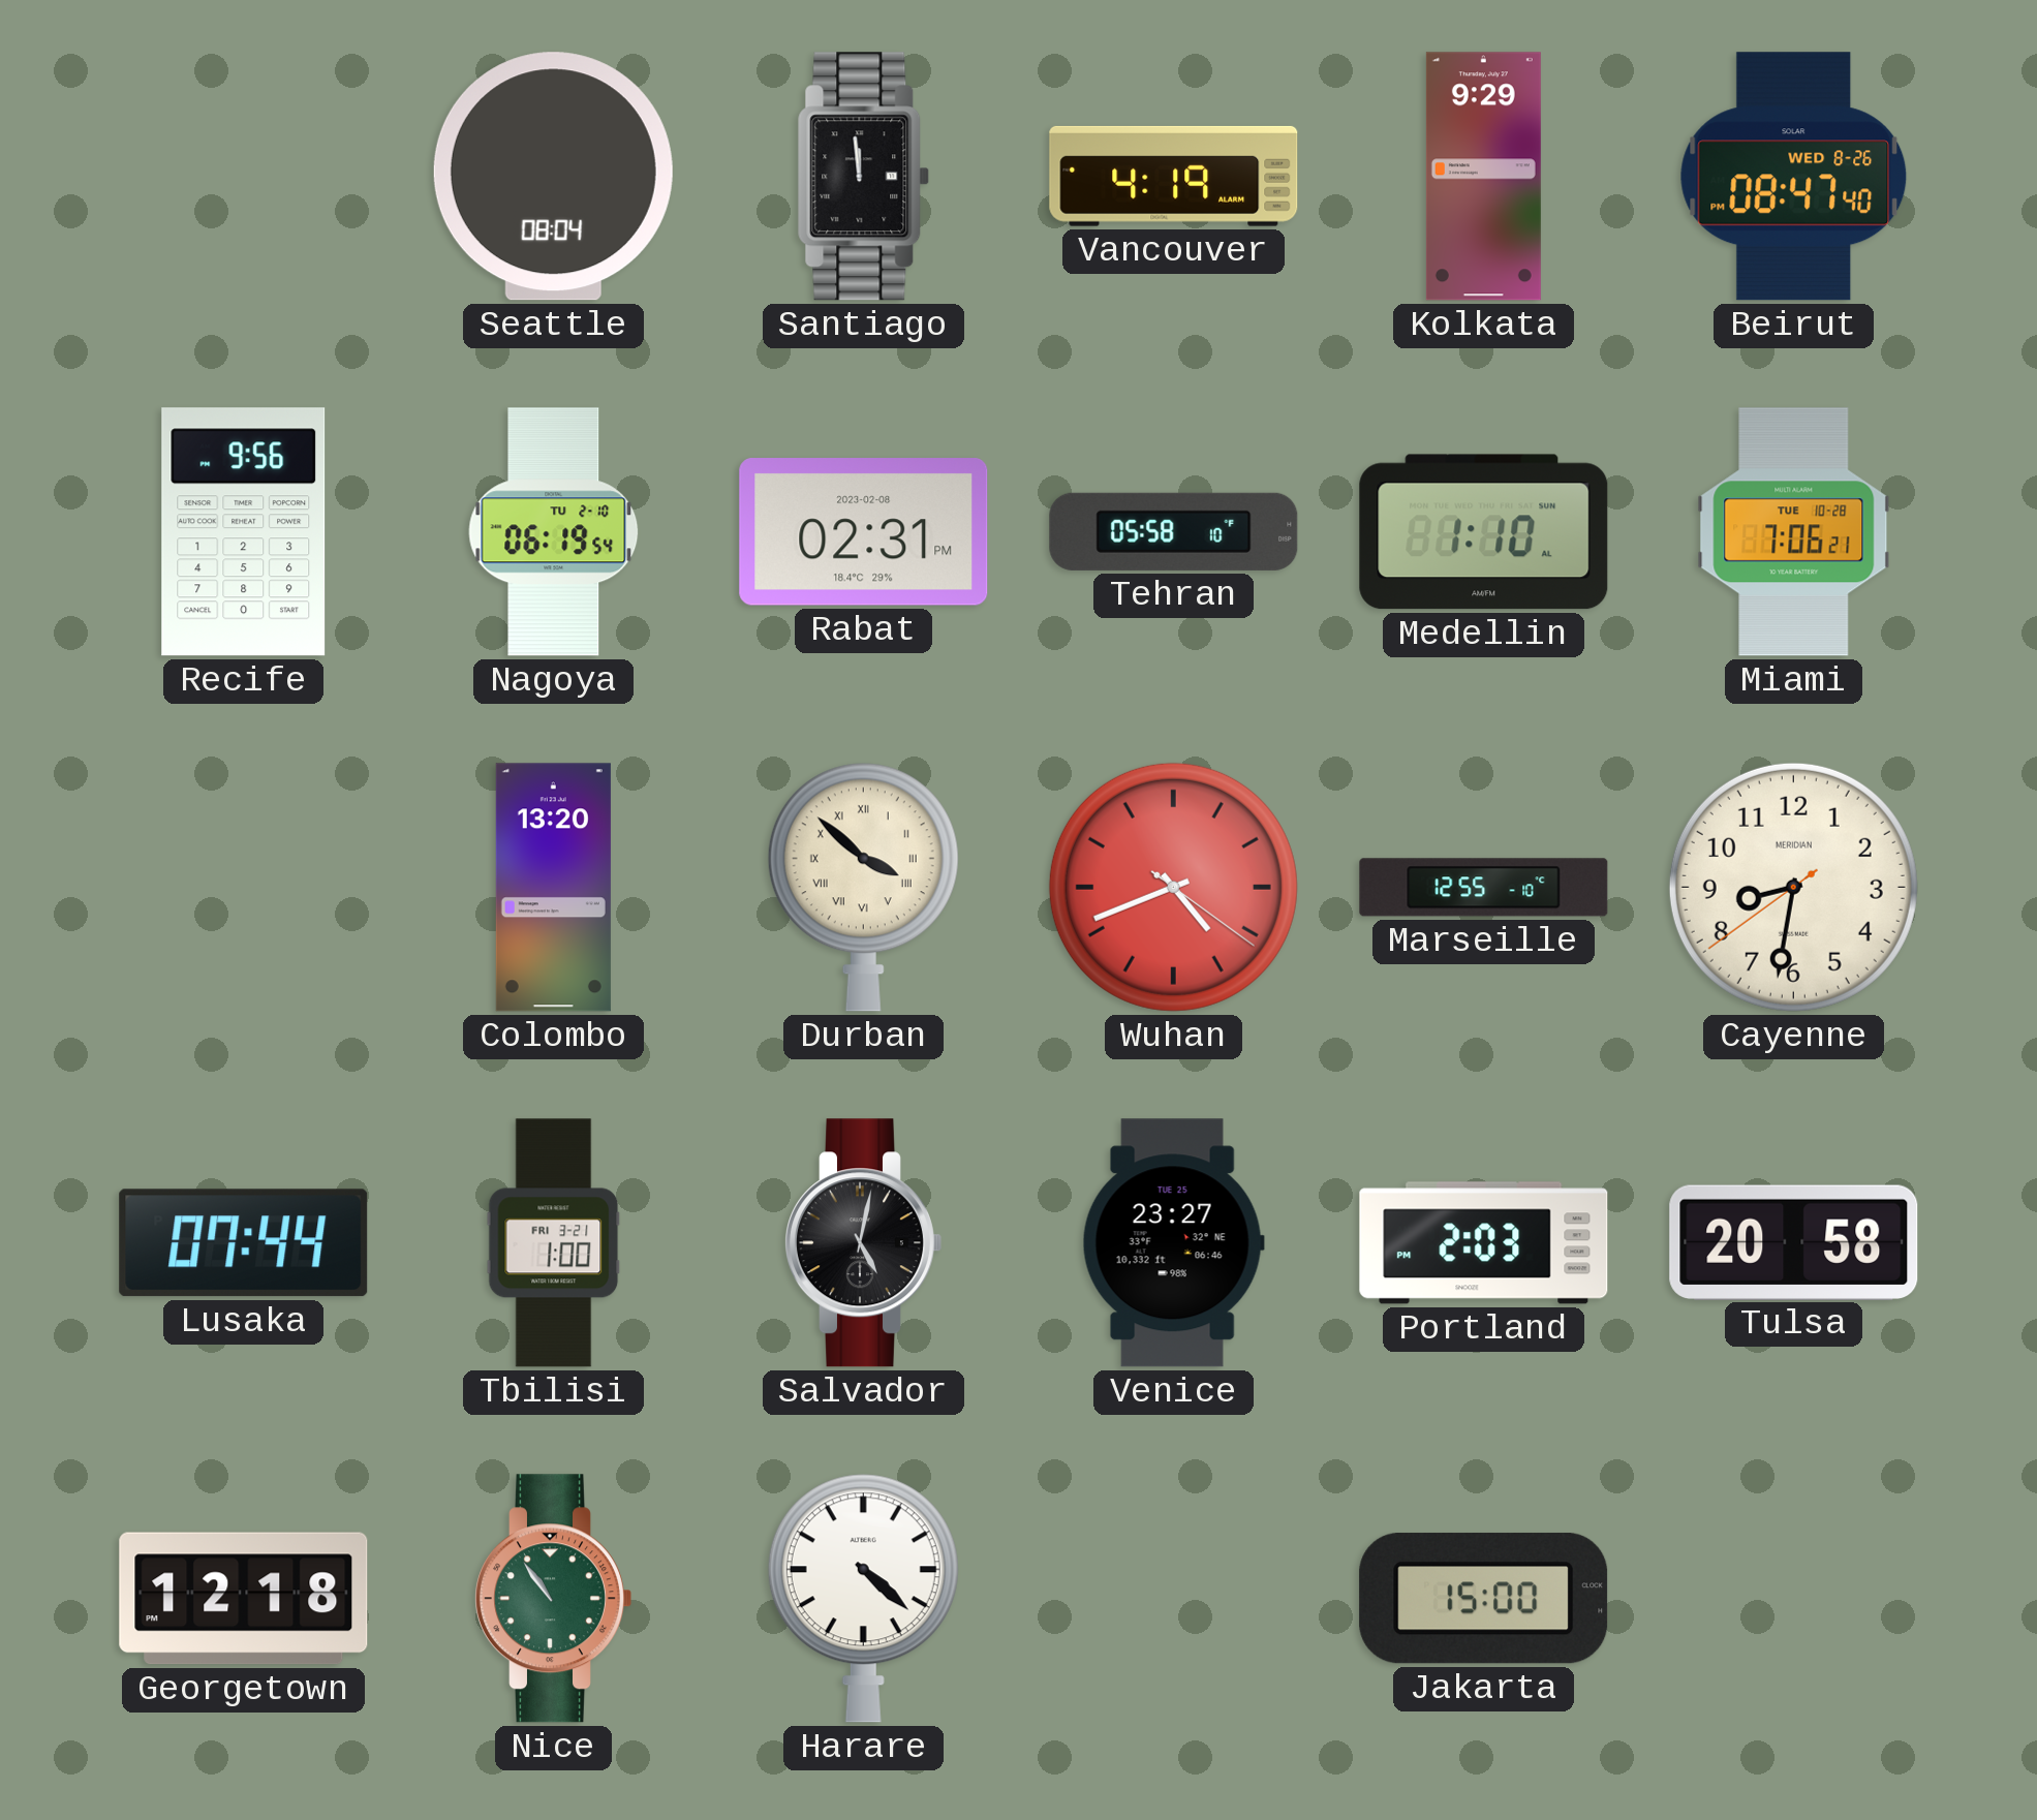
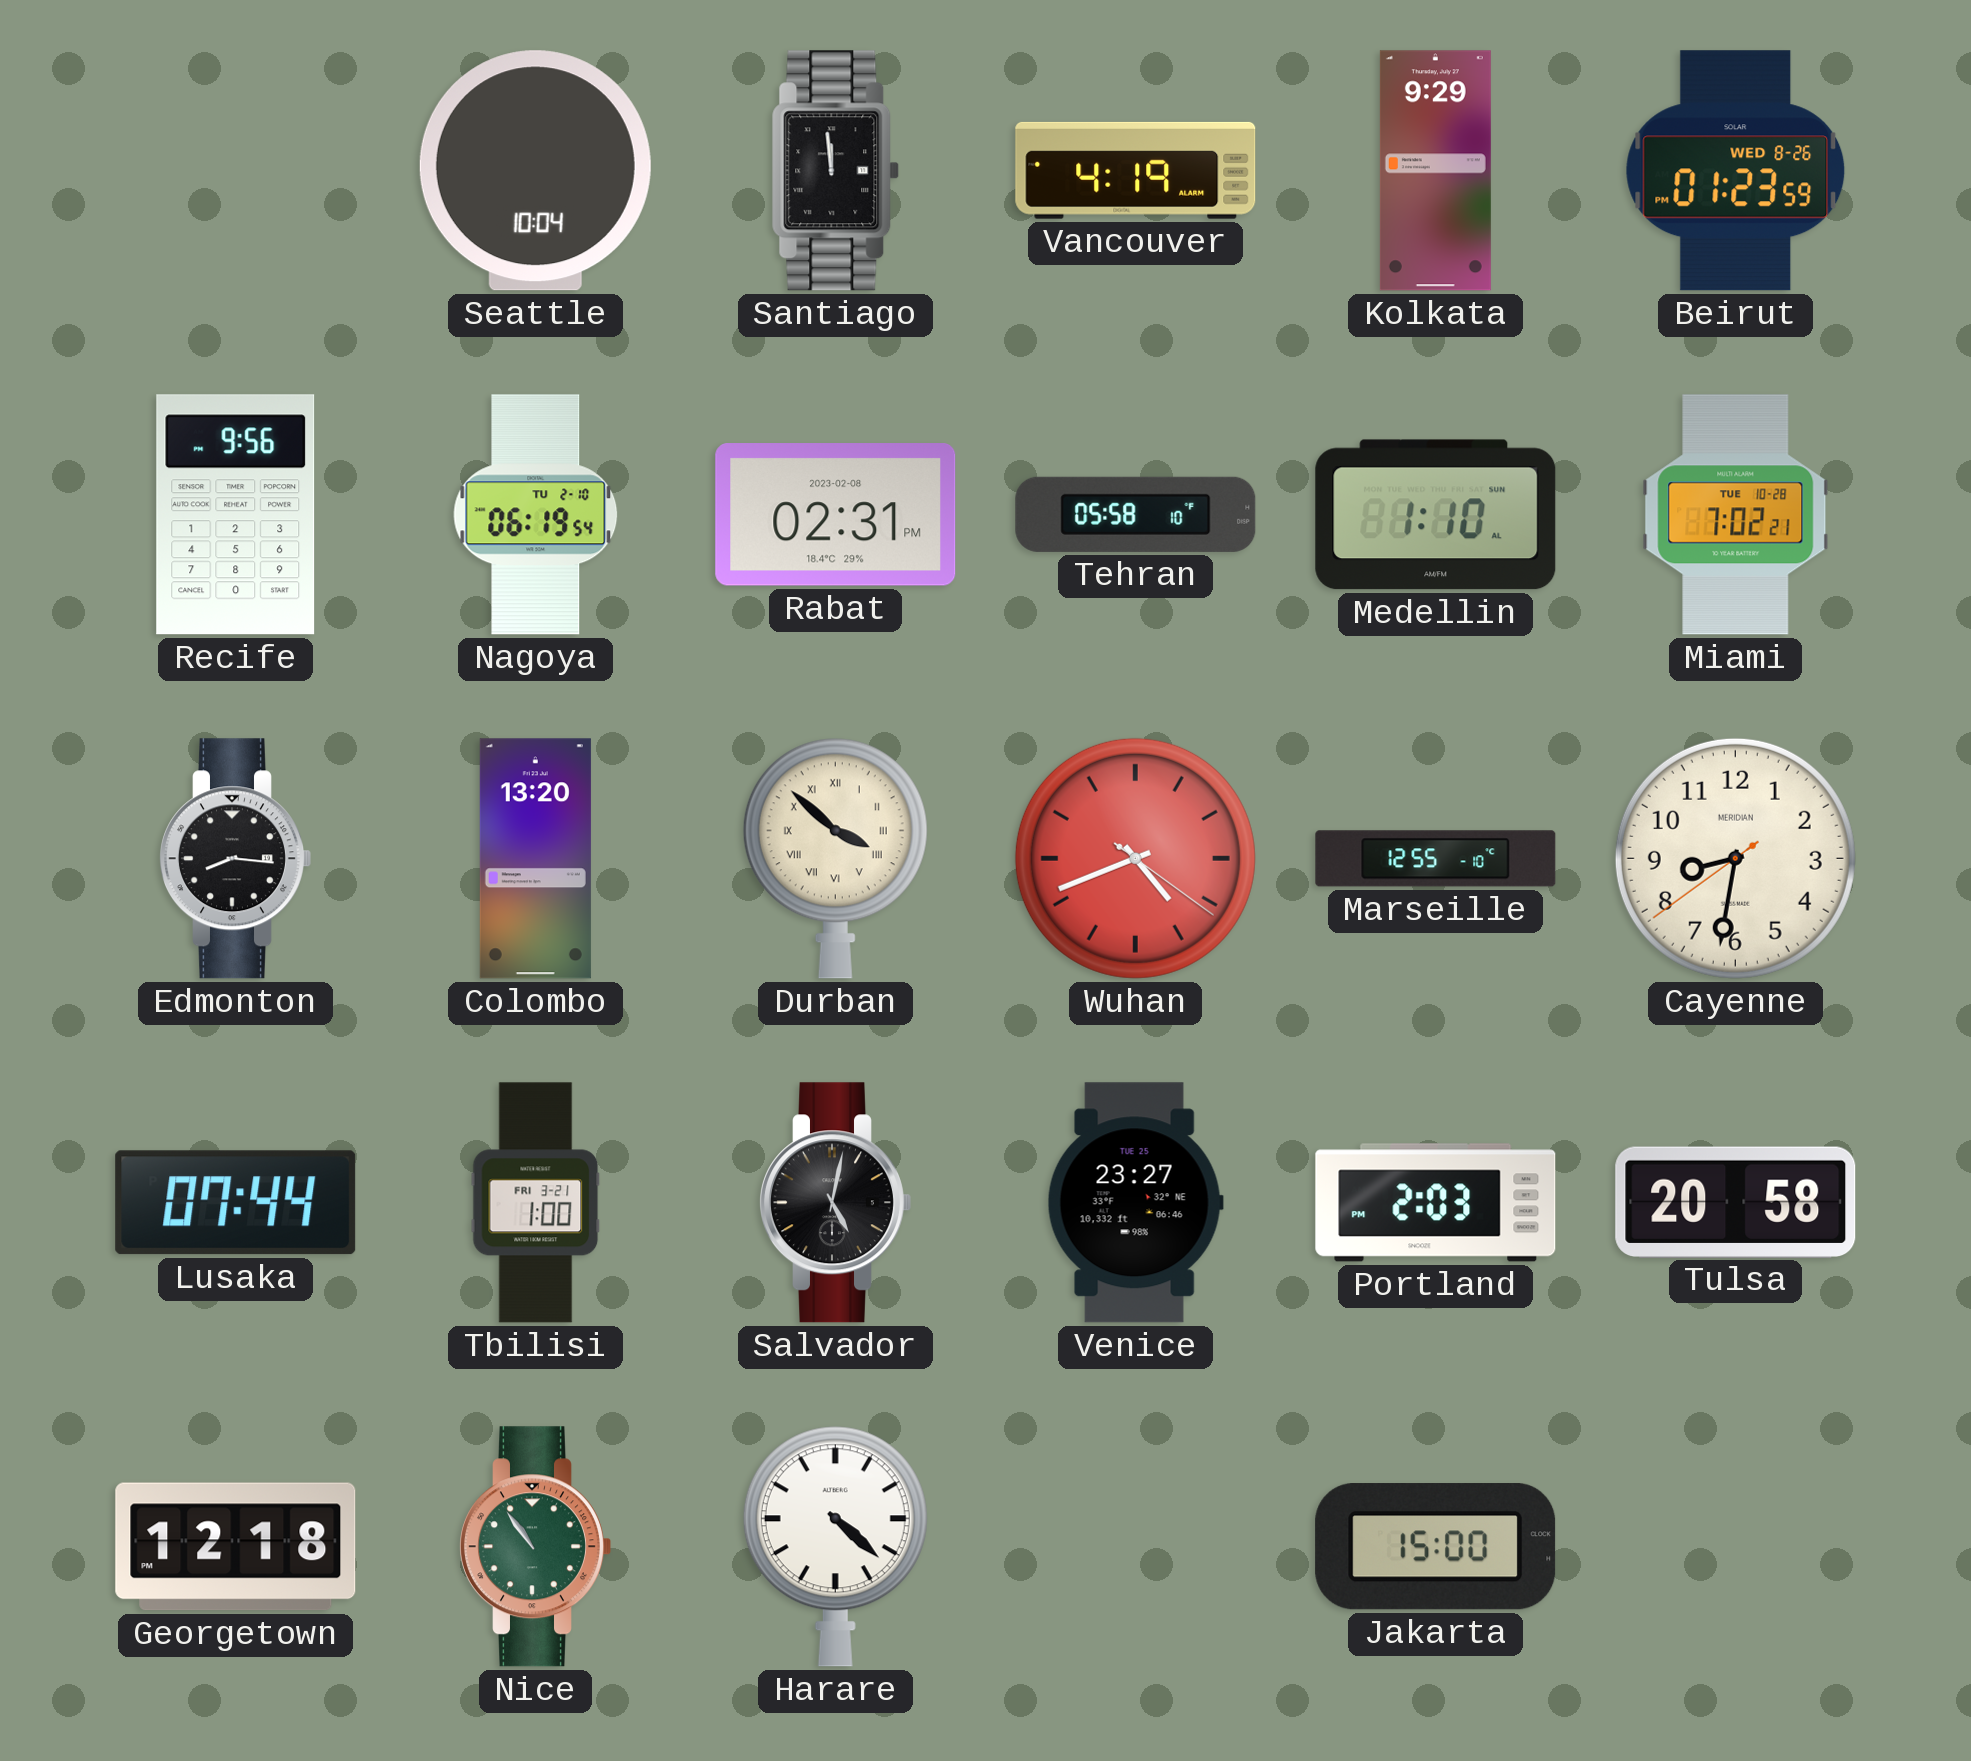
Seattle: 08:04 -> 10:04 (535, 171)
Beirut: 08:47 -> 01:23 (1736, 171)
Miami: 7:06 -> 7:02 (1736, 515)
Edmonton: none -> 8:16 (236, 859)
